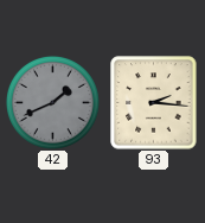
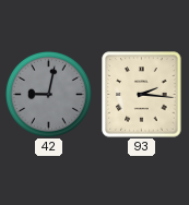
42: 1:41 -> 9:02 (48, 94)
